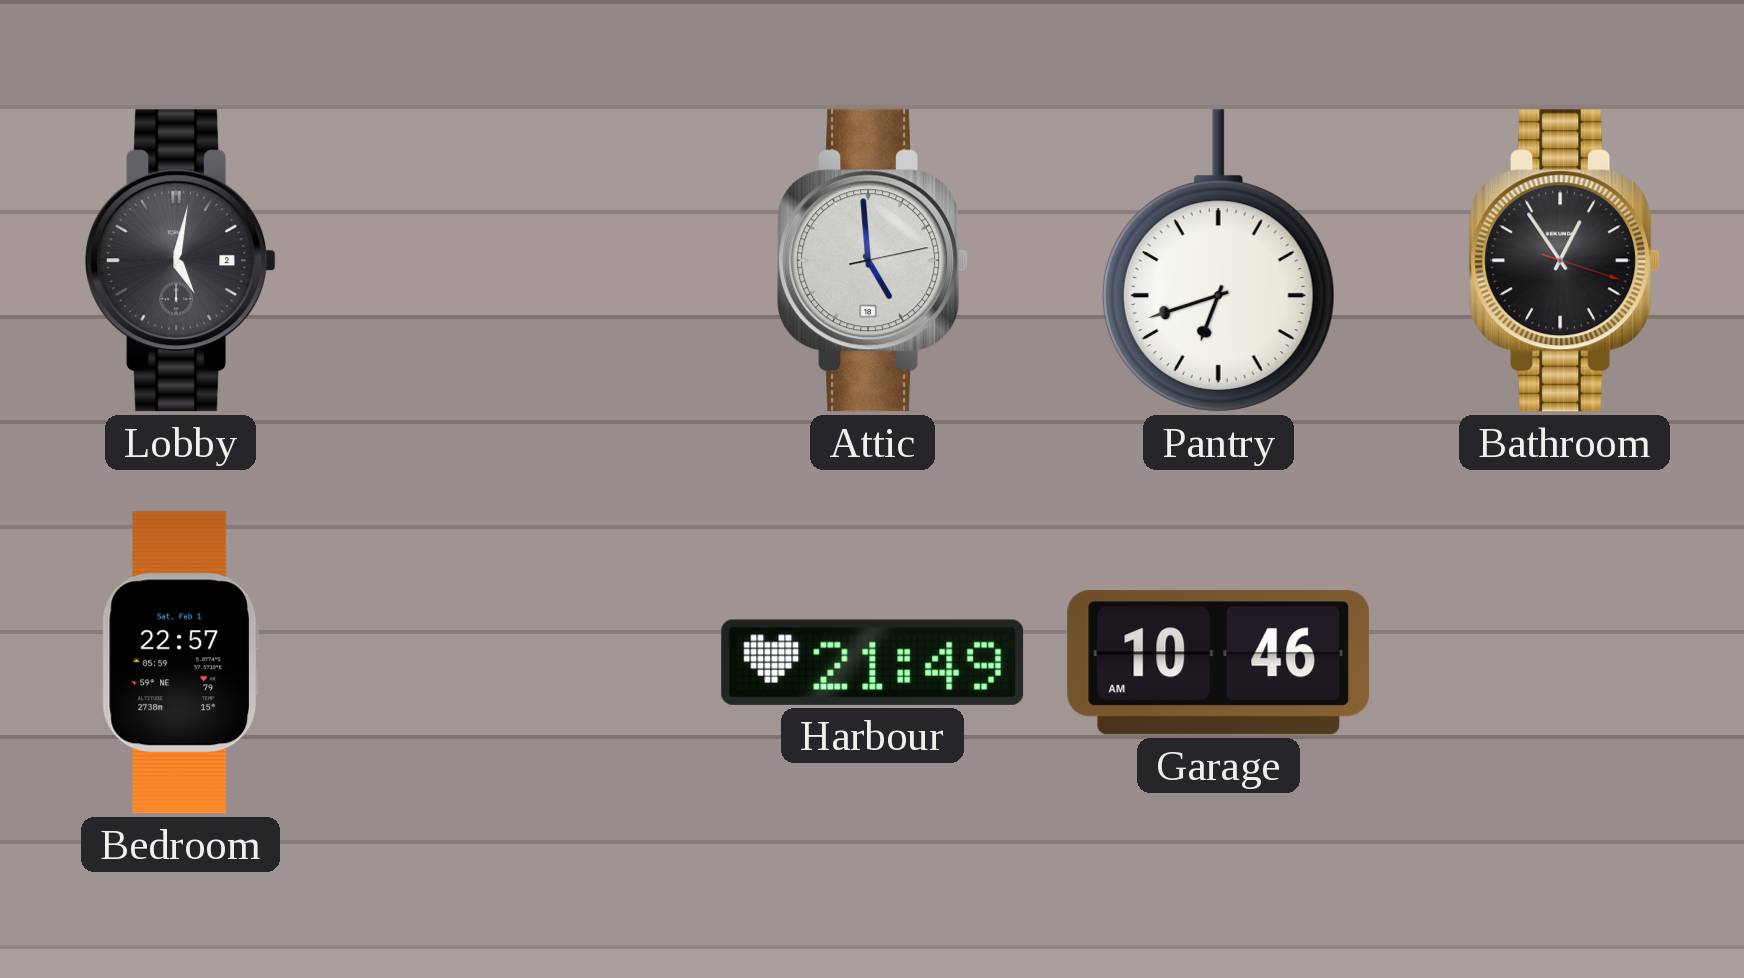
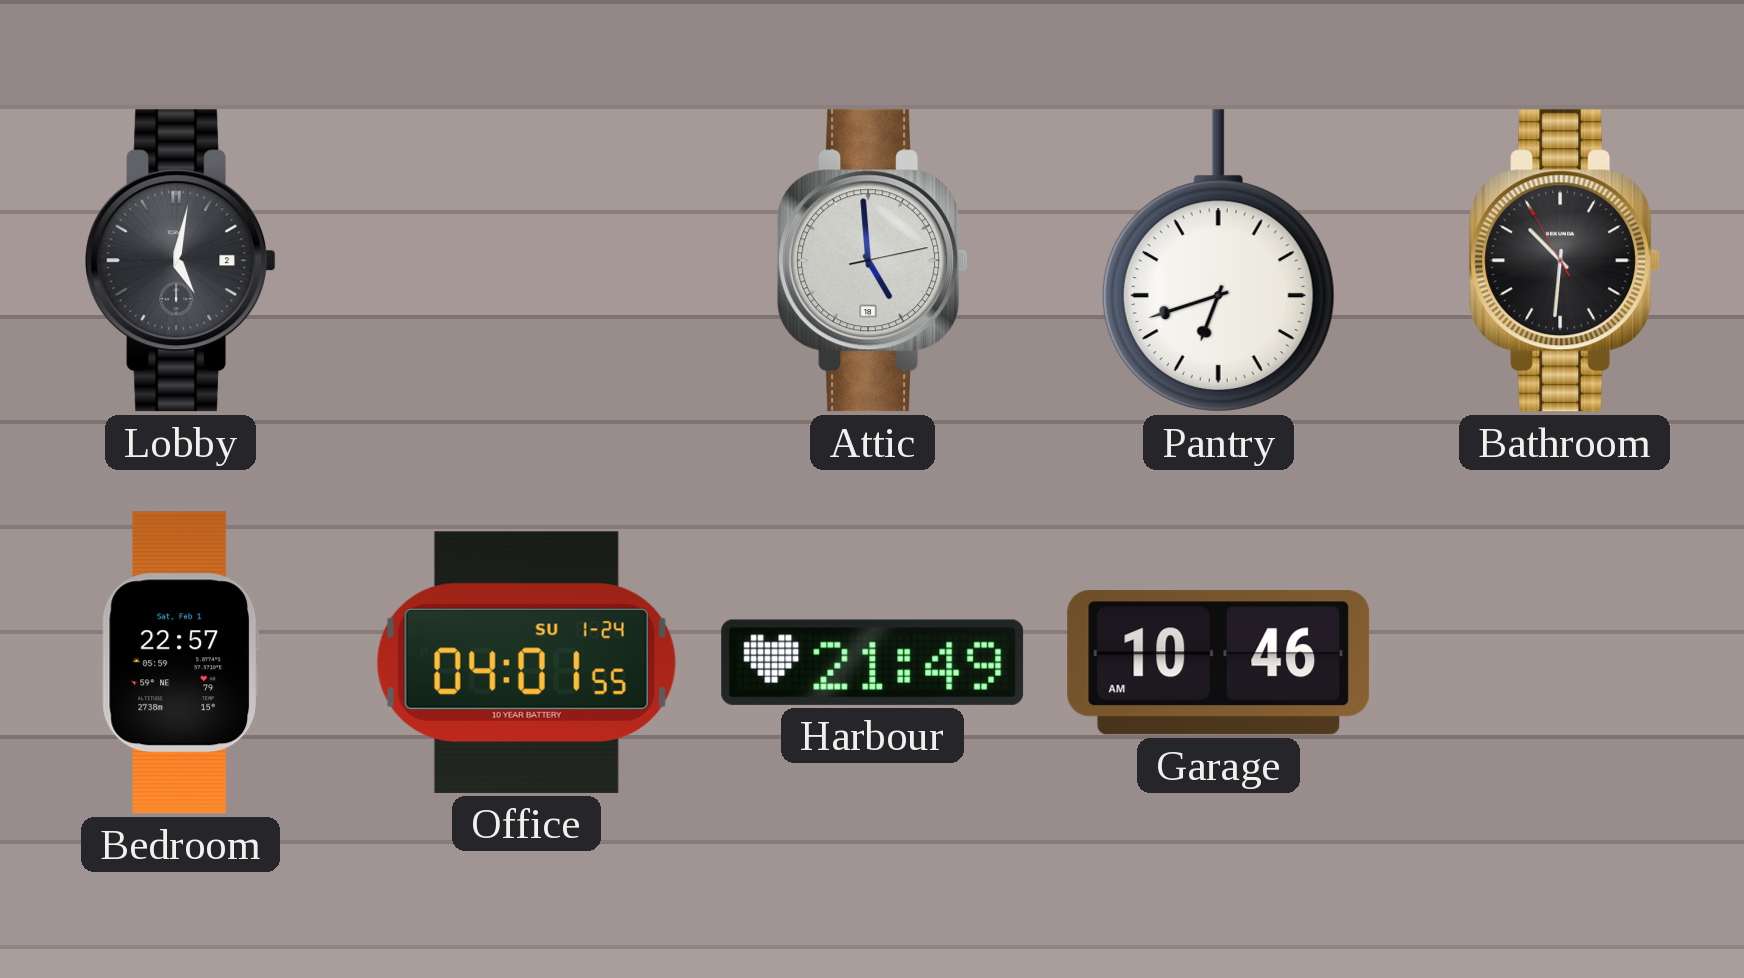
Bathroom: 12:54 -> 10:30 (1565, 261)
Office: none -> 04:01 (526, 662)
